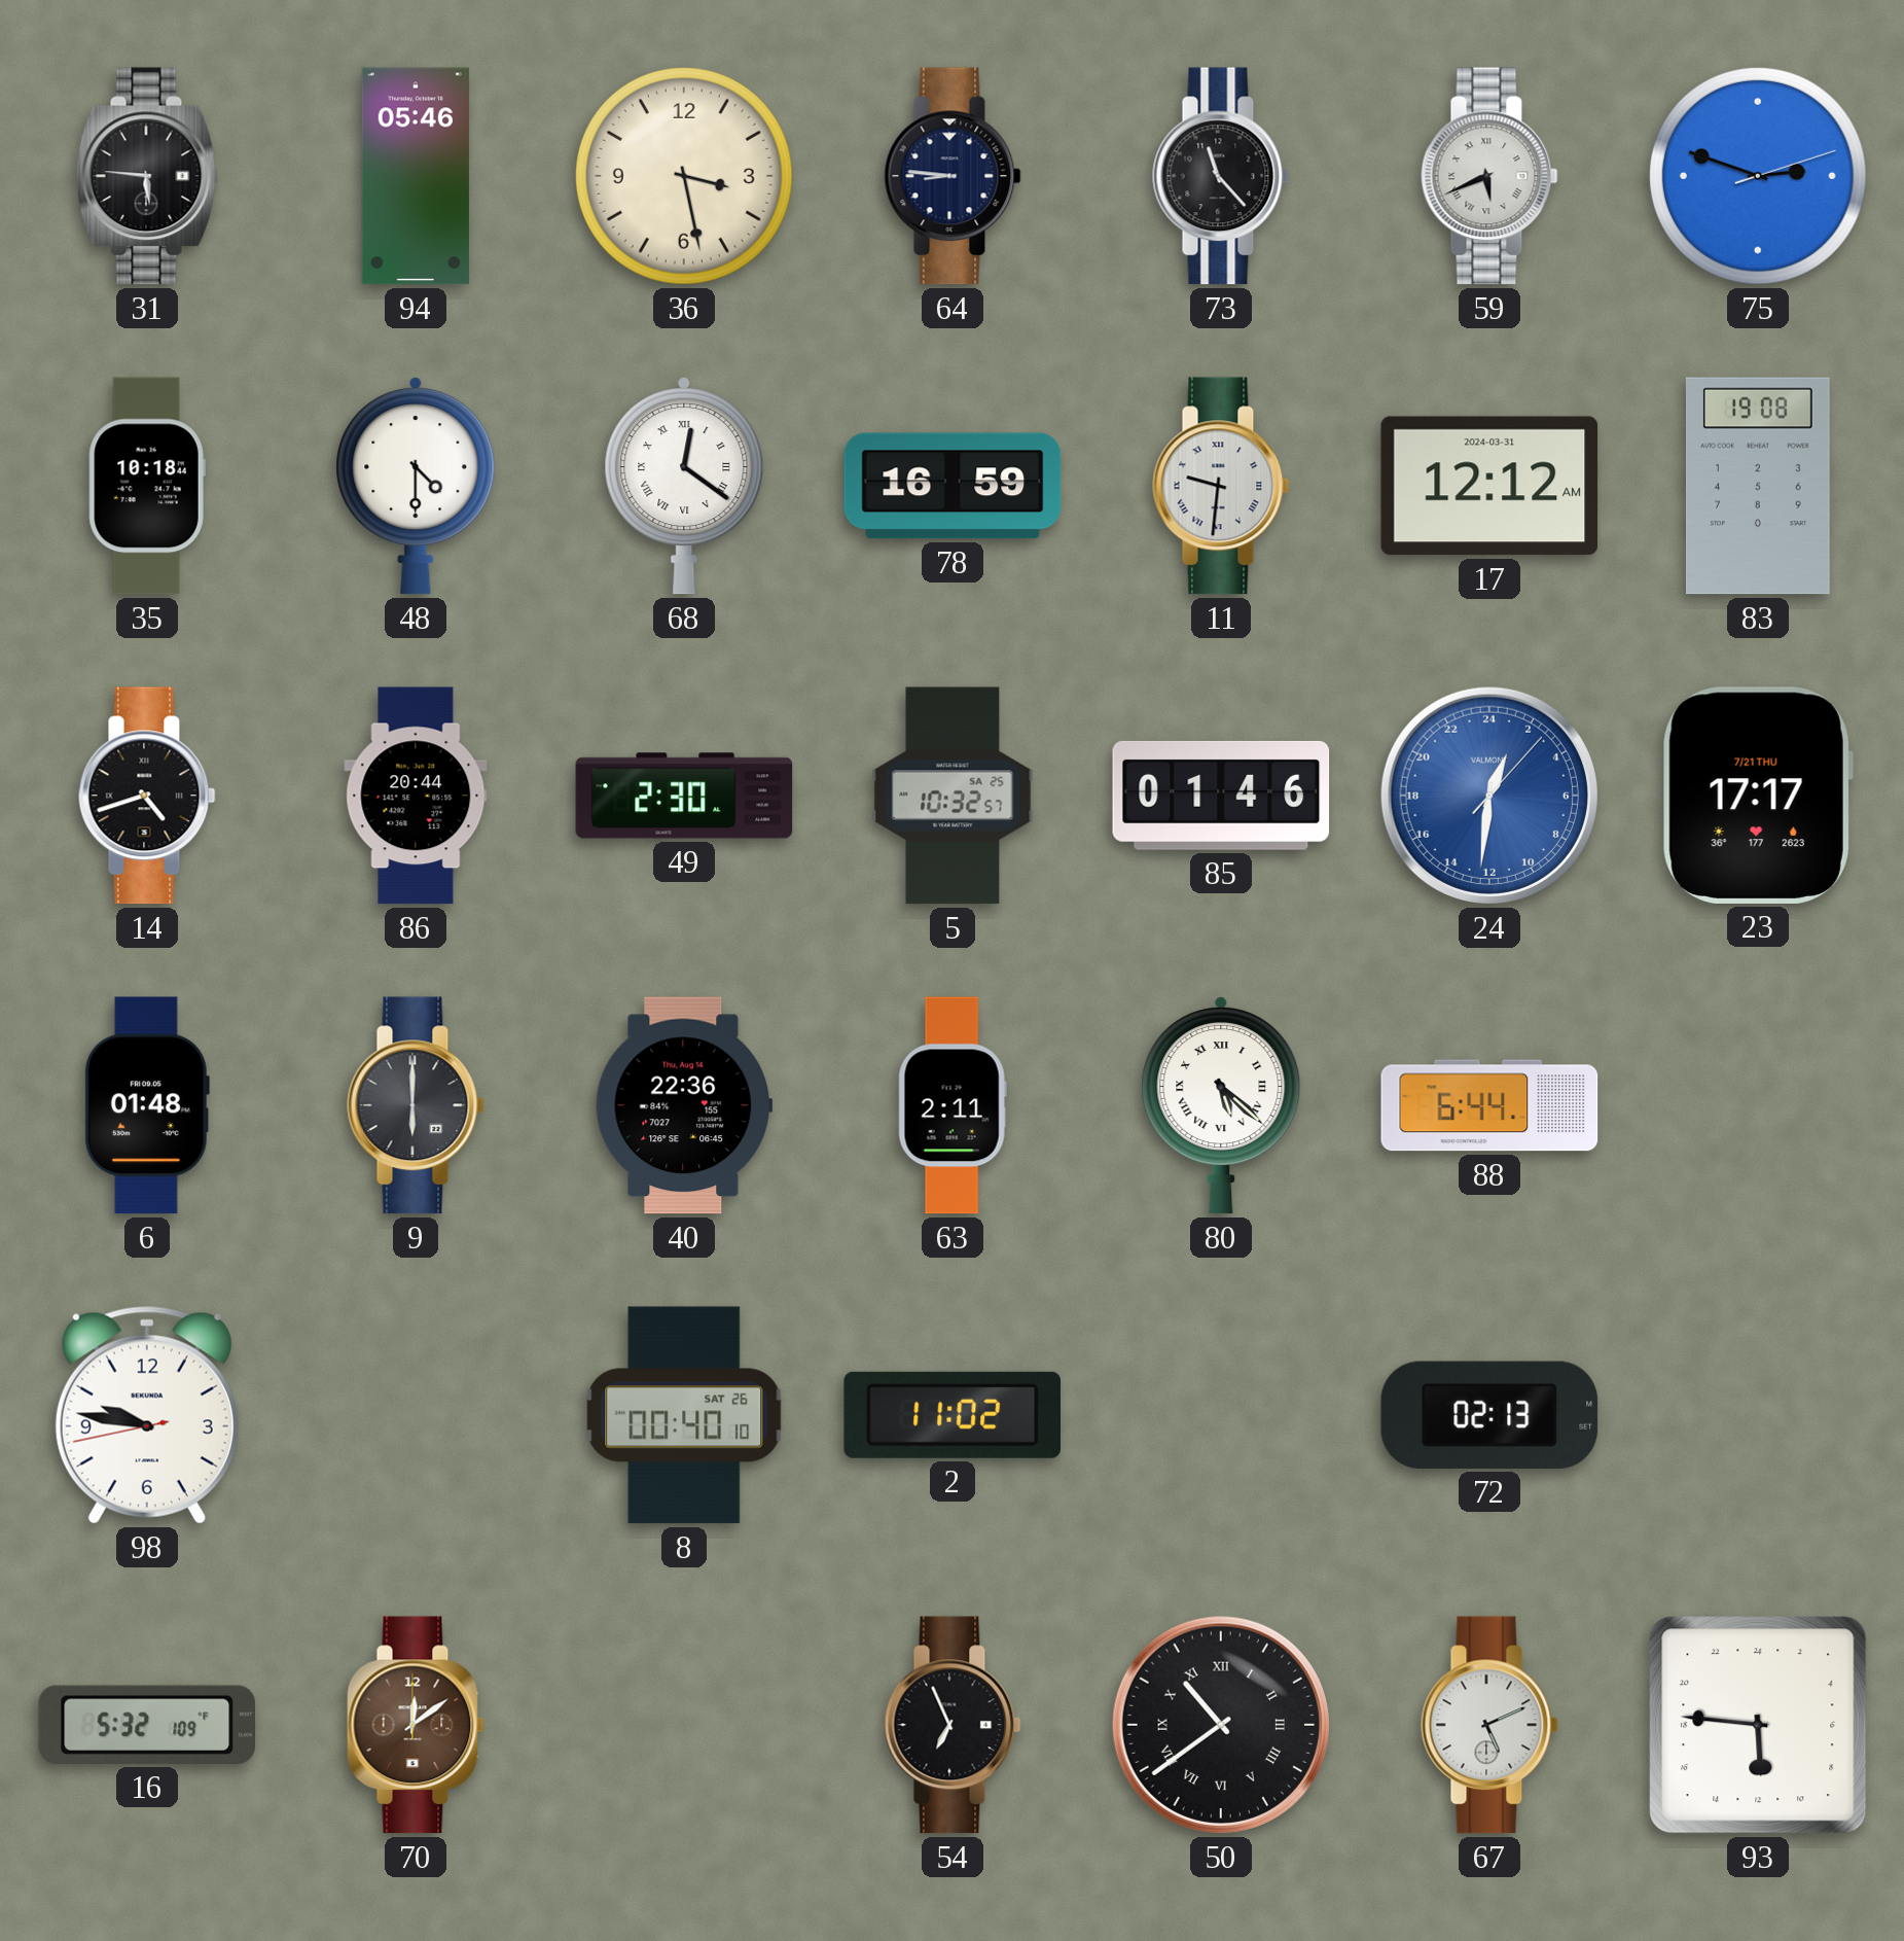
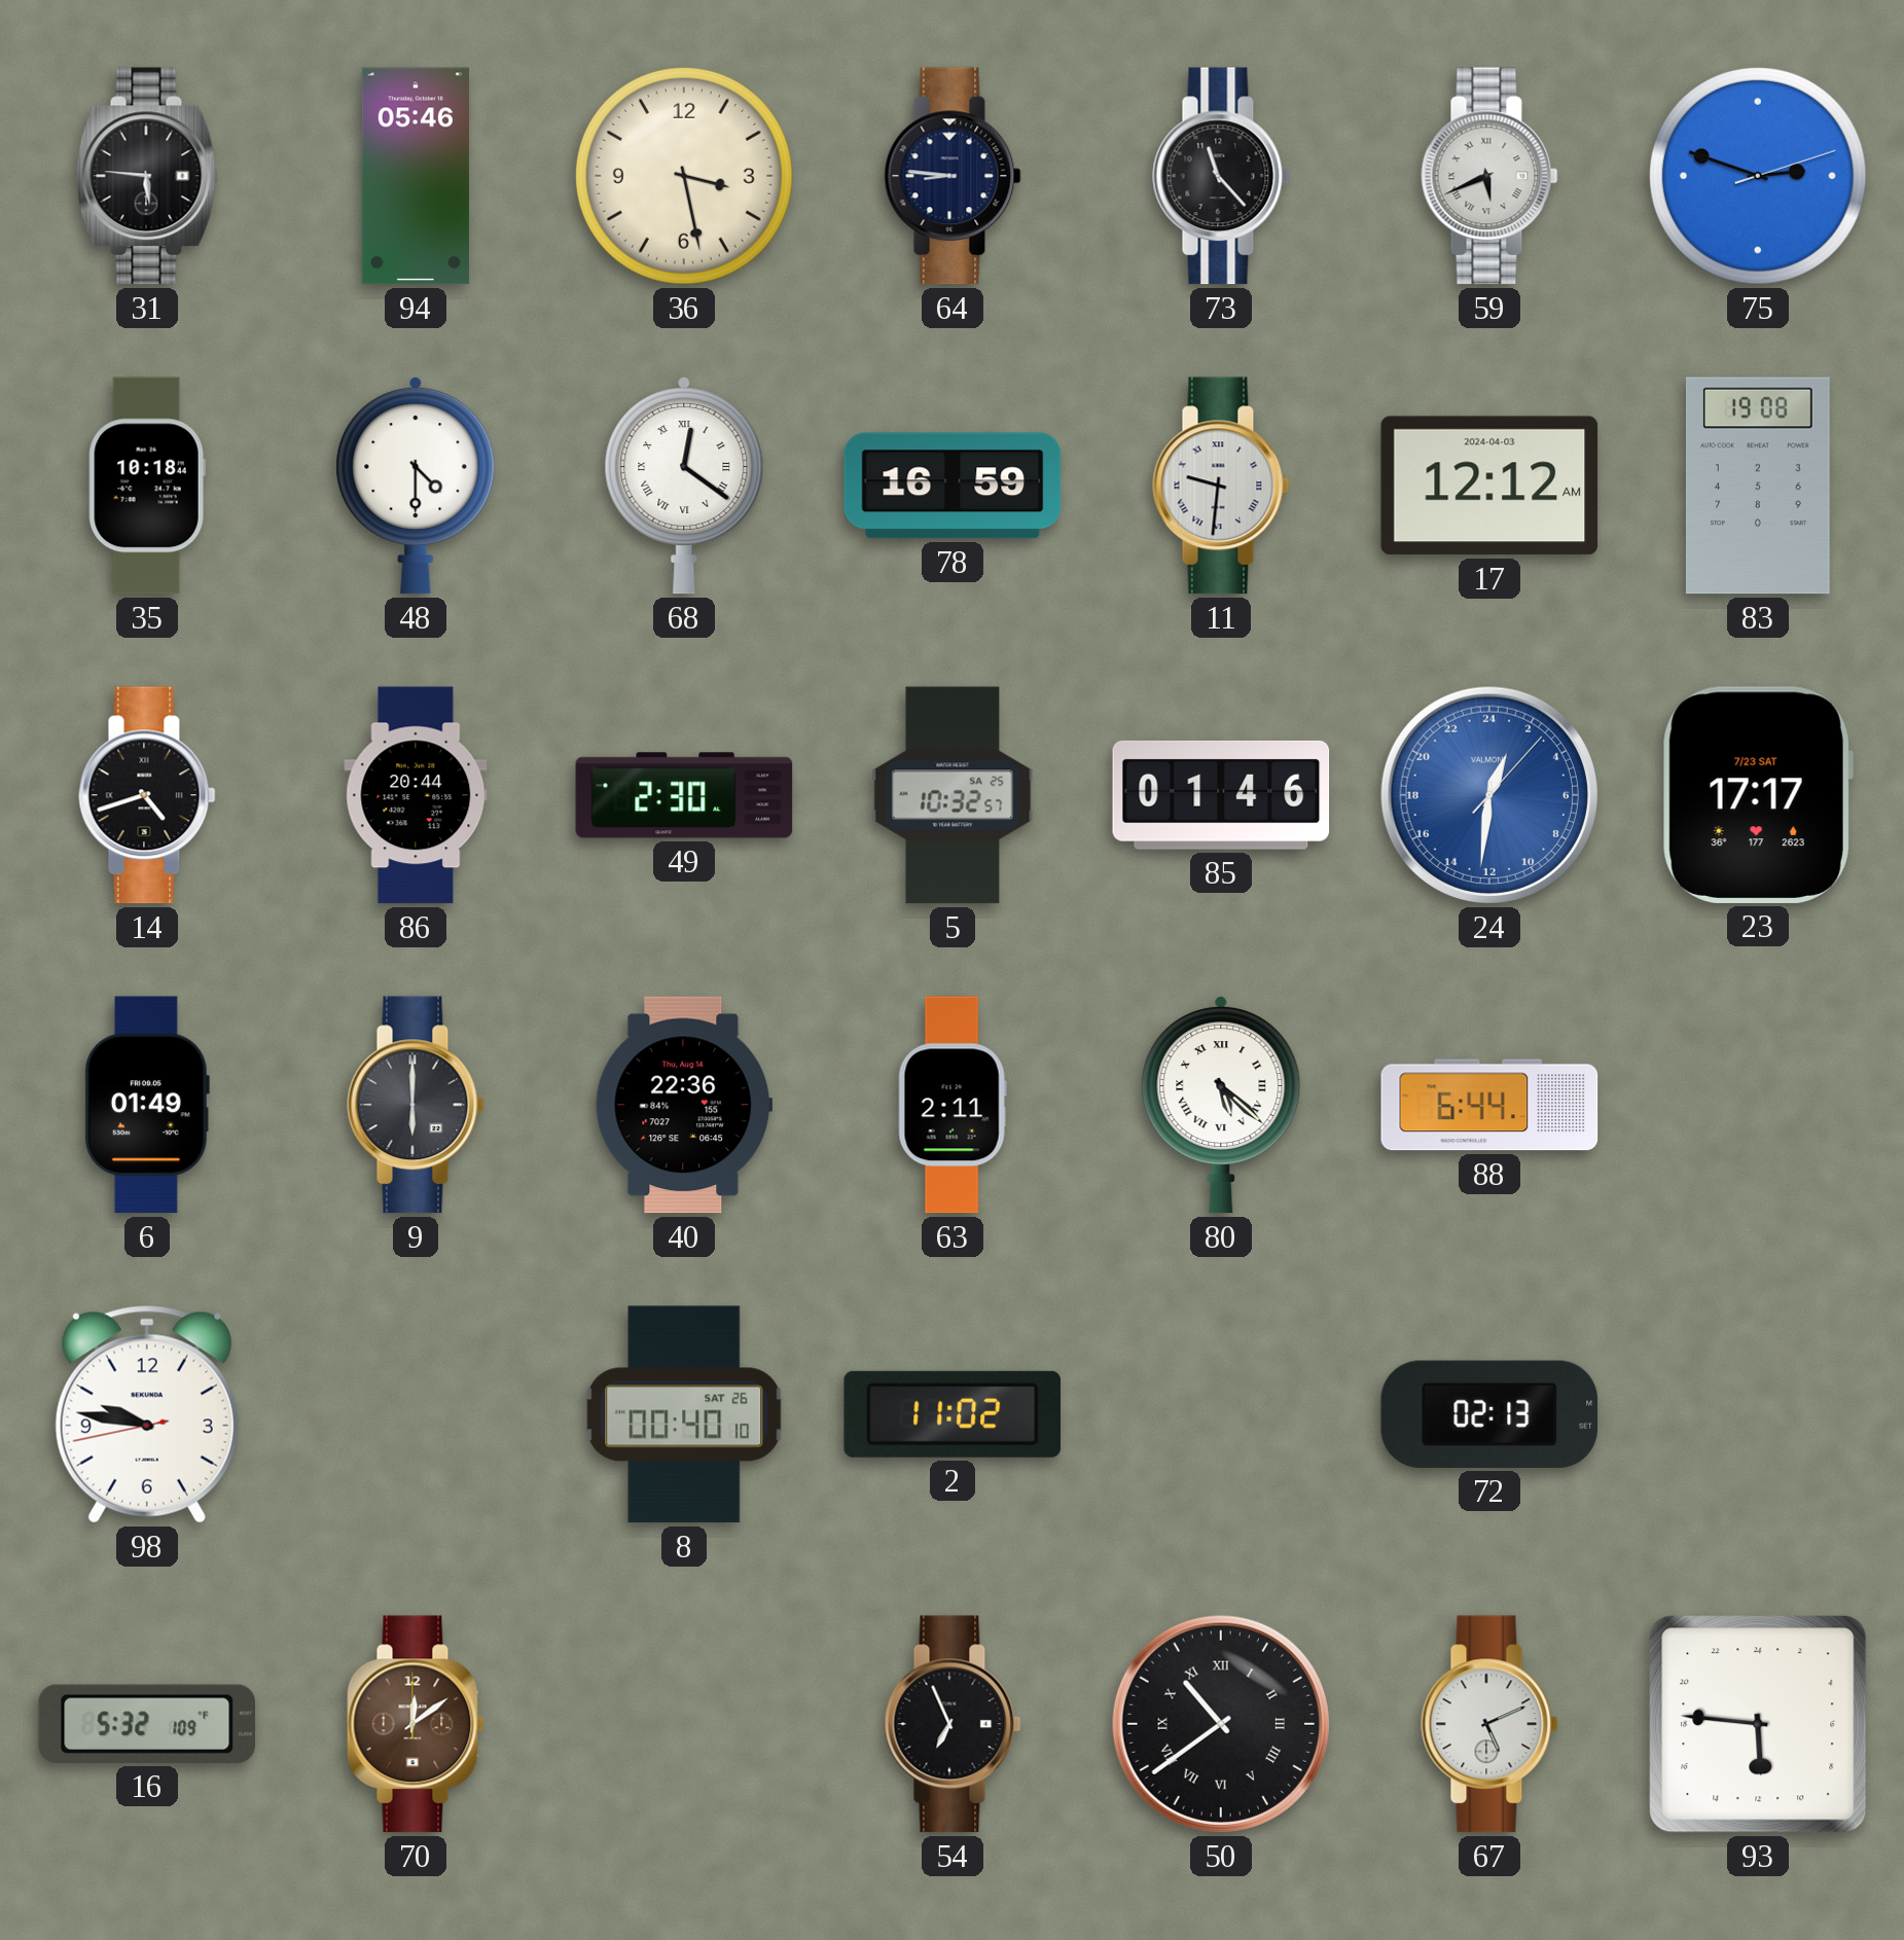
17 date: 2024-03-31 -> 2024-04-03 (1489, 486)
23 date: 7/21 THU -> 7/23 SAT (1758, 795)
6: 01:48 -> 01:49 (147, 1105)
